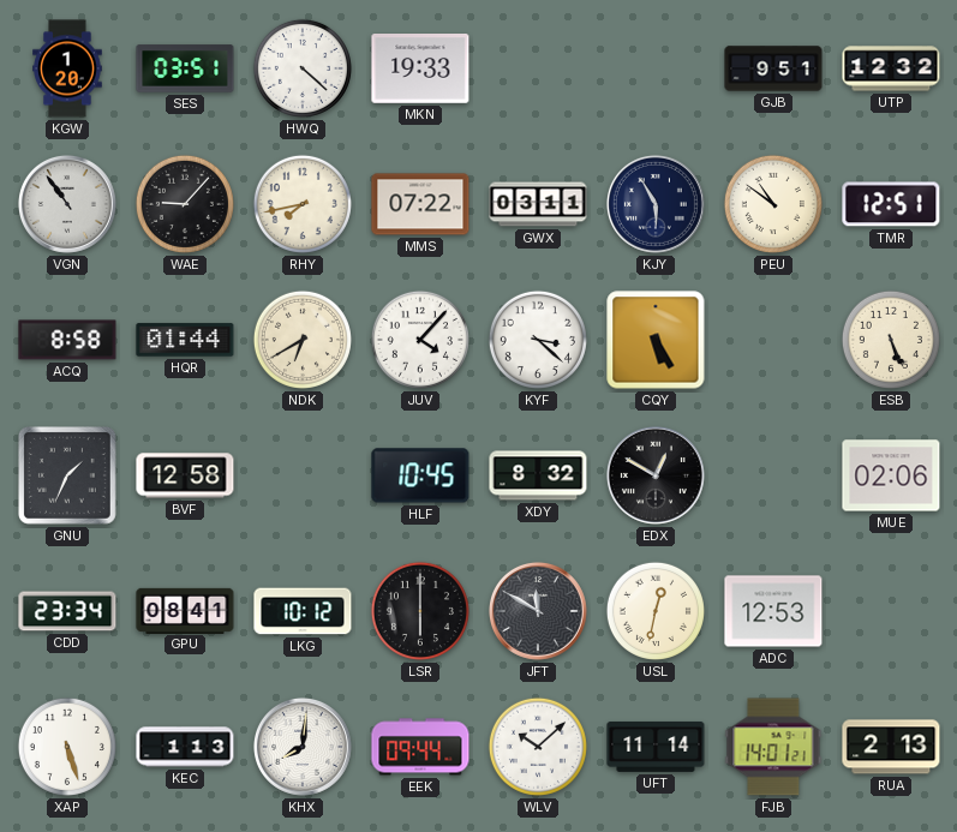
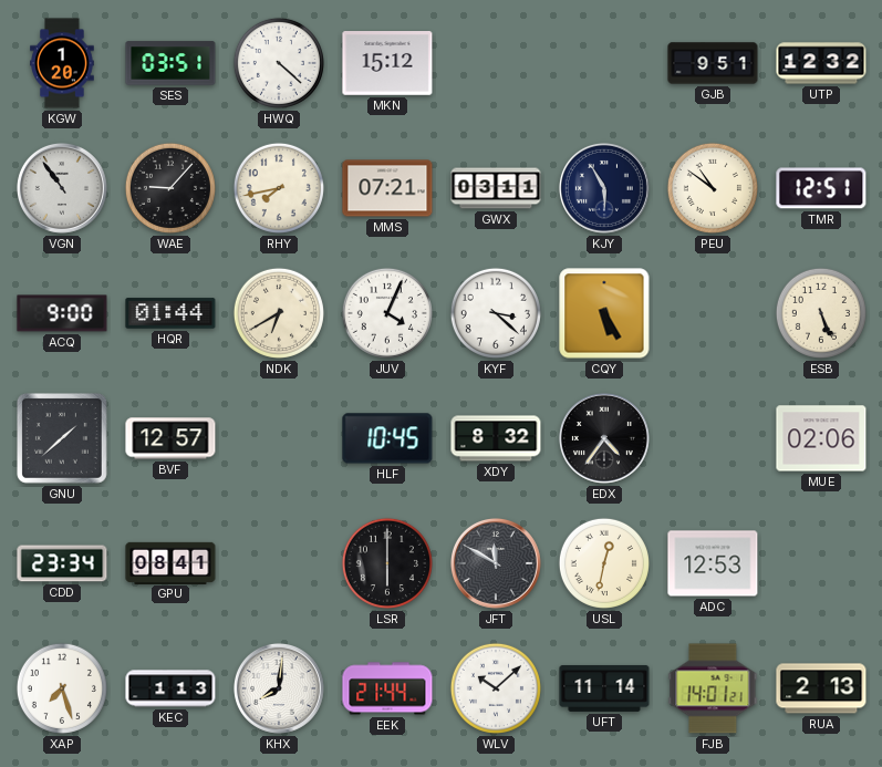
MKN: 19:33 -> 15:12 (387, 64)
MMS: 07:22 -> 07:21 (387, 188)
ACQ: 8:58 -> 9:00 (62, 313)
JUV: 4:07 -> 4:04 (387, 313)
GNU: 1:34 -> 1:38 (62, 438)
BVF: 12:58 -> 12:57 (170, 438)
EDX: 12:50 -> 4:36 (604, 438)
LKG: 10:12 -> none (303, 611)
XAP: 5:27 -> 7:27 (62, 688)
EEK: 09:44 -> 21:44 (387, 688)
